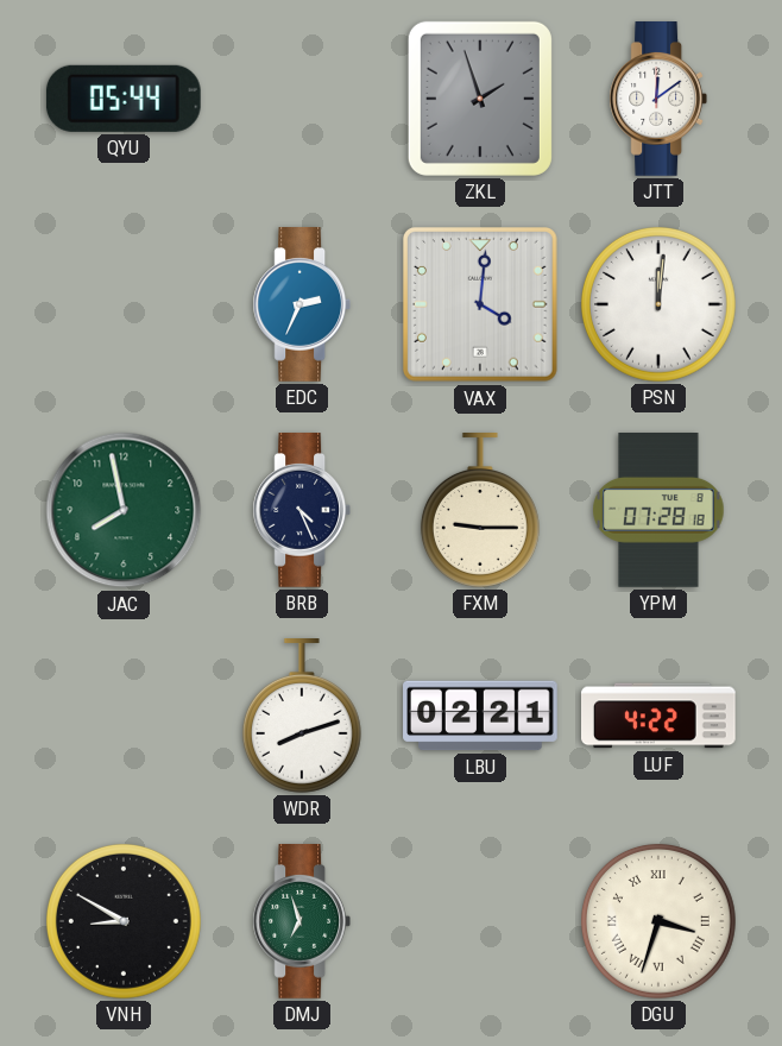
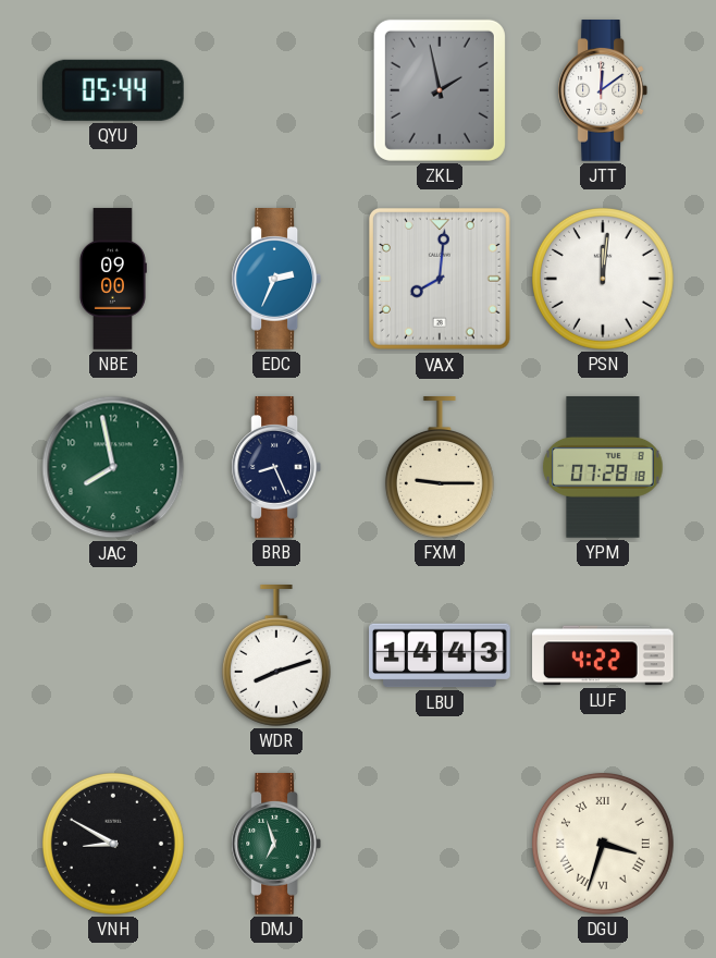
ZKL: 1:57 -> 1:58 (440, 90)
NBE: none -> 09:00 (113, 279)
VAX: 4:01 -> 8:01 (440, 279)
BRB: 4:26 -> 8:26 (275, 468)
LBU: 02:21 -> 14:43 (440, 655)
